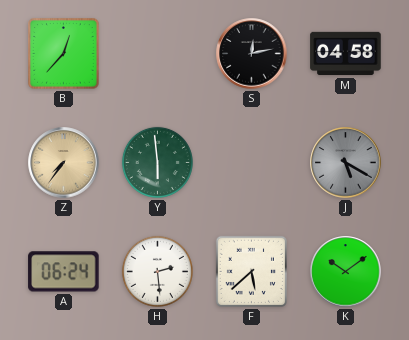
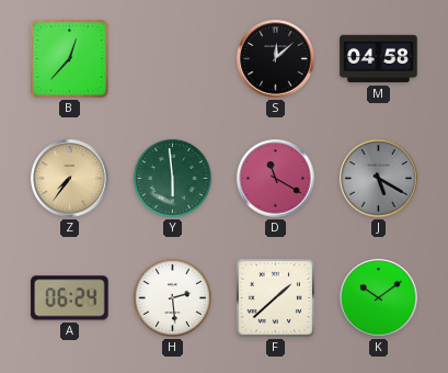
S: 12:13 -> 12:08 (276, 59)
D: none -> 11:20 (276, 179)
F: 5:38 -> 1:38 (275, 297)
